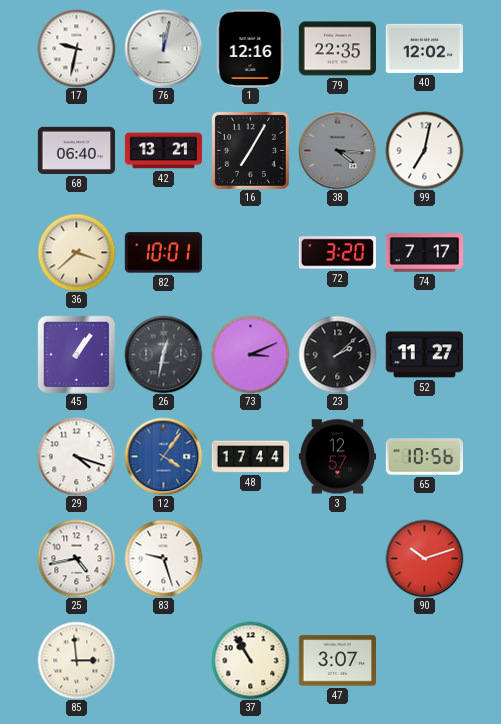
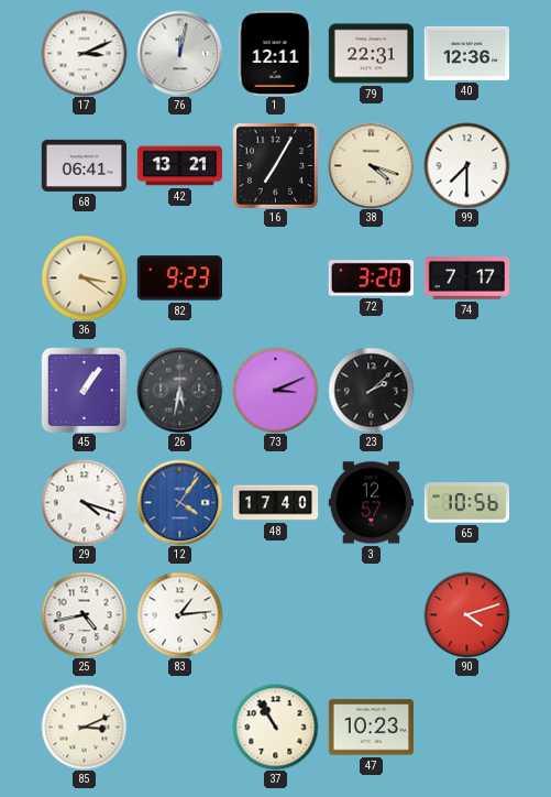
17: 9:32 -> 3:11 (84, 53)
1: 12:16 -> 12:11 (276, 53)
79: 22:35 -> 22:31 (371, 54)
40: 12:02 -> 12:36 (466, 53)
68: 06:40 -> 06:41 (84, 165)
38: 4:16 -> 4:18 (371, 165)
38 dial: grey -> cream (371, 165)
99: 7:02 -> 7:30 (466, 165)
36: 3:38 -> 3:21 (84, 277)
82: 10:01 -> 9:23 (179, 279)
26: 12:32 -> 5:32 (179, 390)
52: 11:27 -> none (424, 355)
48: 17:44 -> 17:40 (275, 503)
83: 9:27 -> 1:14 (179, 614)
90: 10:12 -> 4:12 (466, 614)
85: 2:59 -> 3:11 (84, 727)
47: 3:07 -> 10:23 (371, 728)
